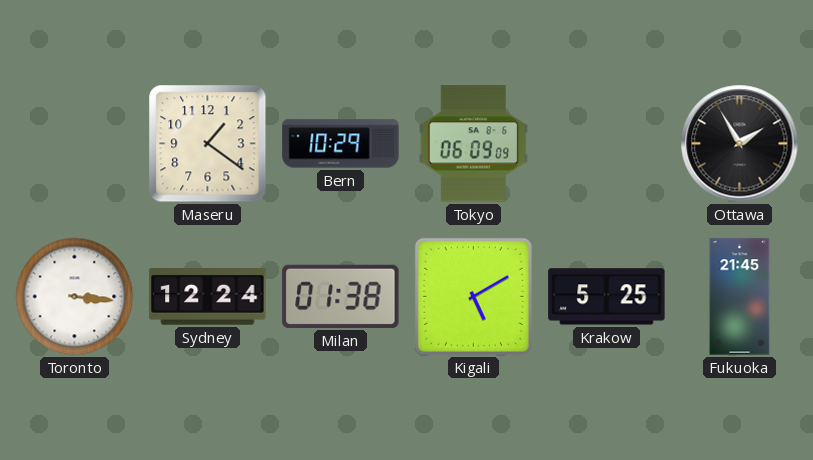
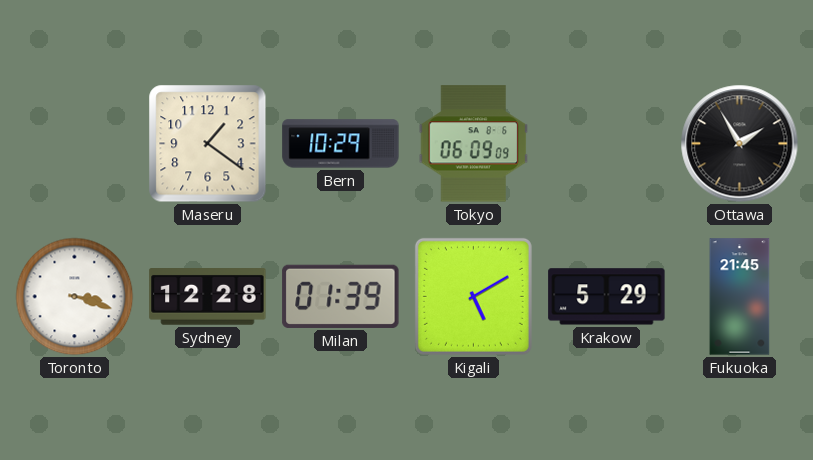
Toronto: 3:16 -> 3:18 (75, 297)
Sydney: 12:24 -> 12:28 (208, 297)
Milan: 01:38 -> 01:39 (341, 296)
Krakow: 5:25 -> 5:29 (607, 297)
